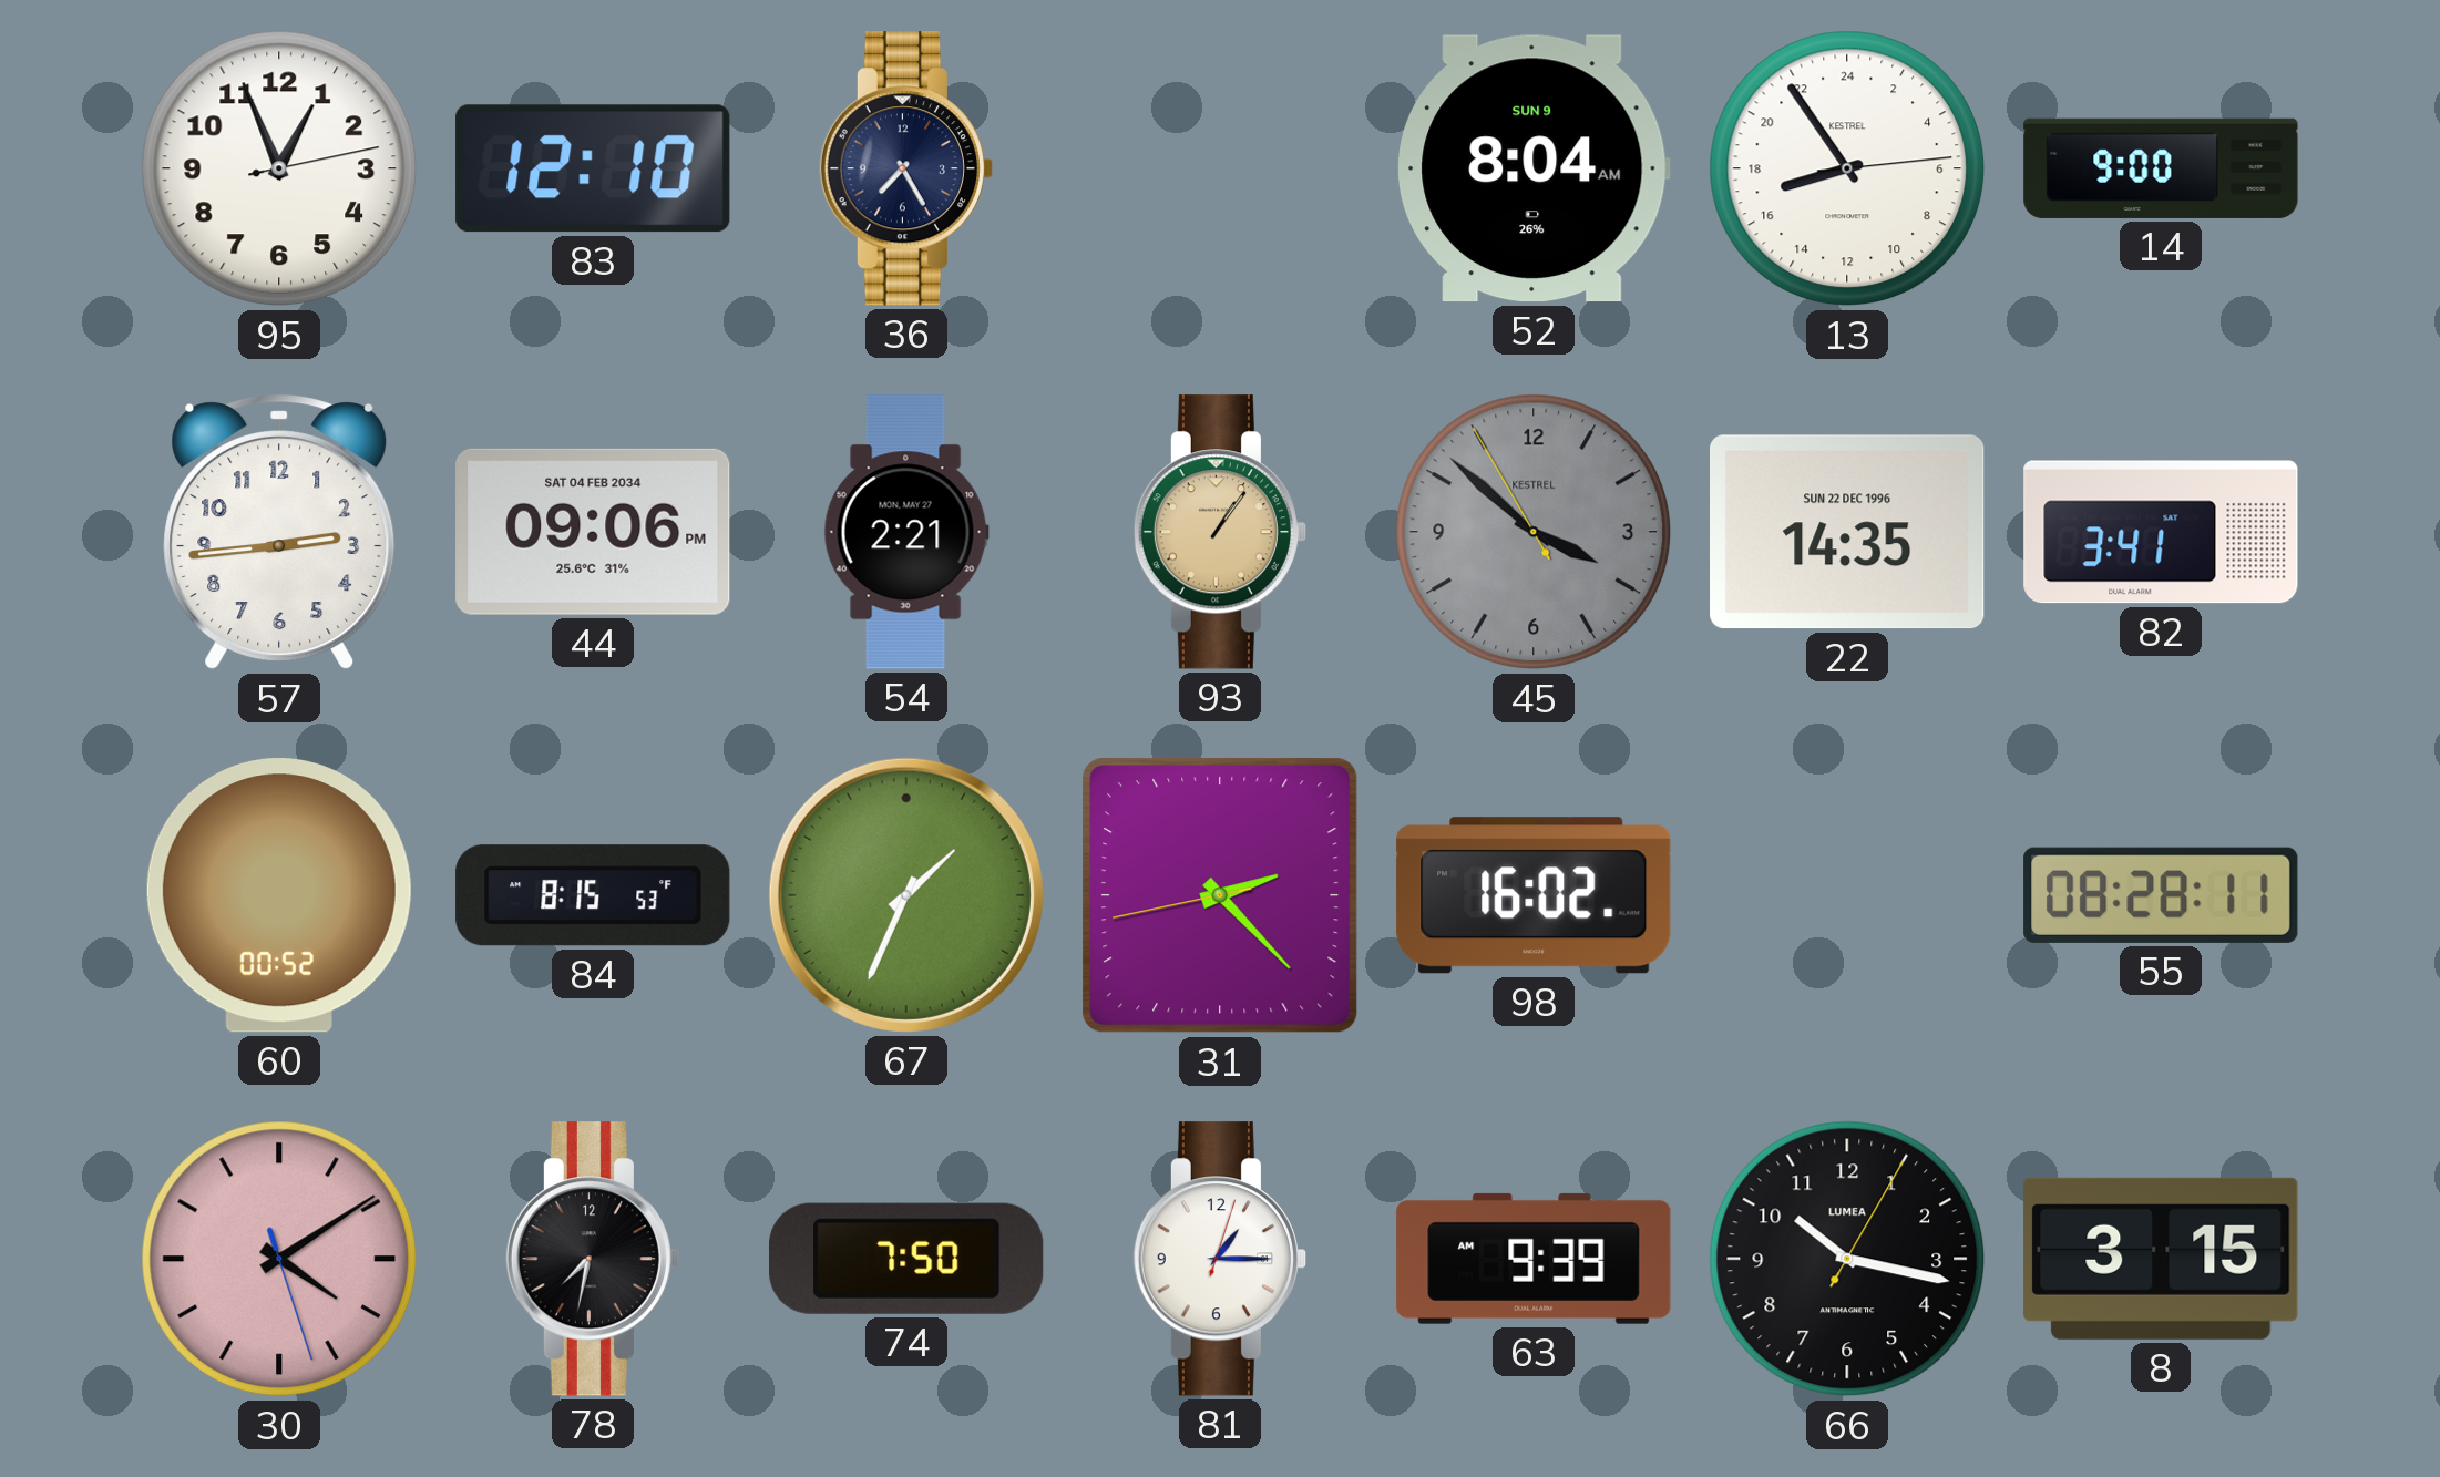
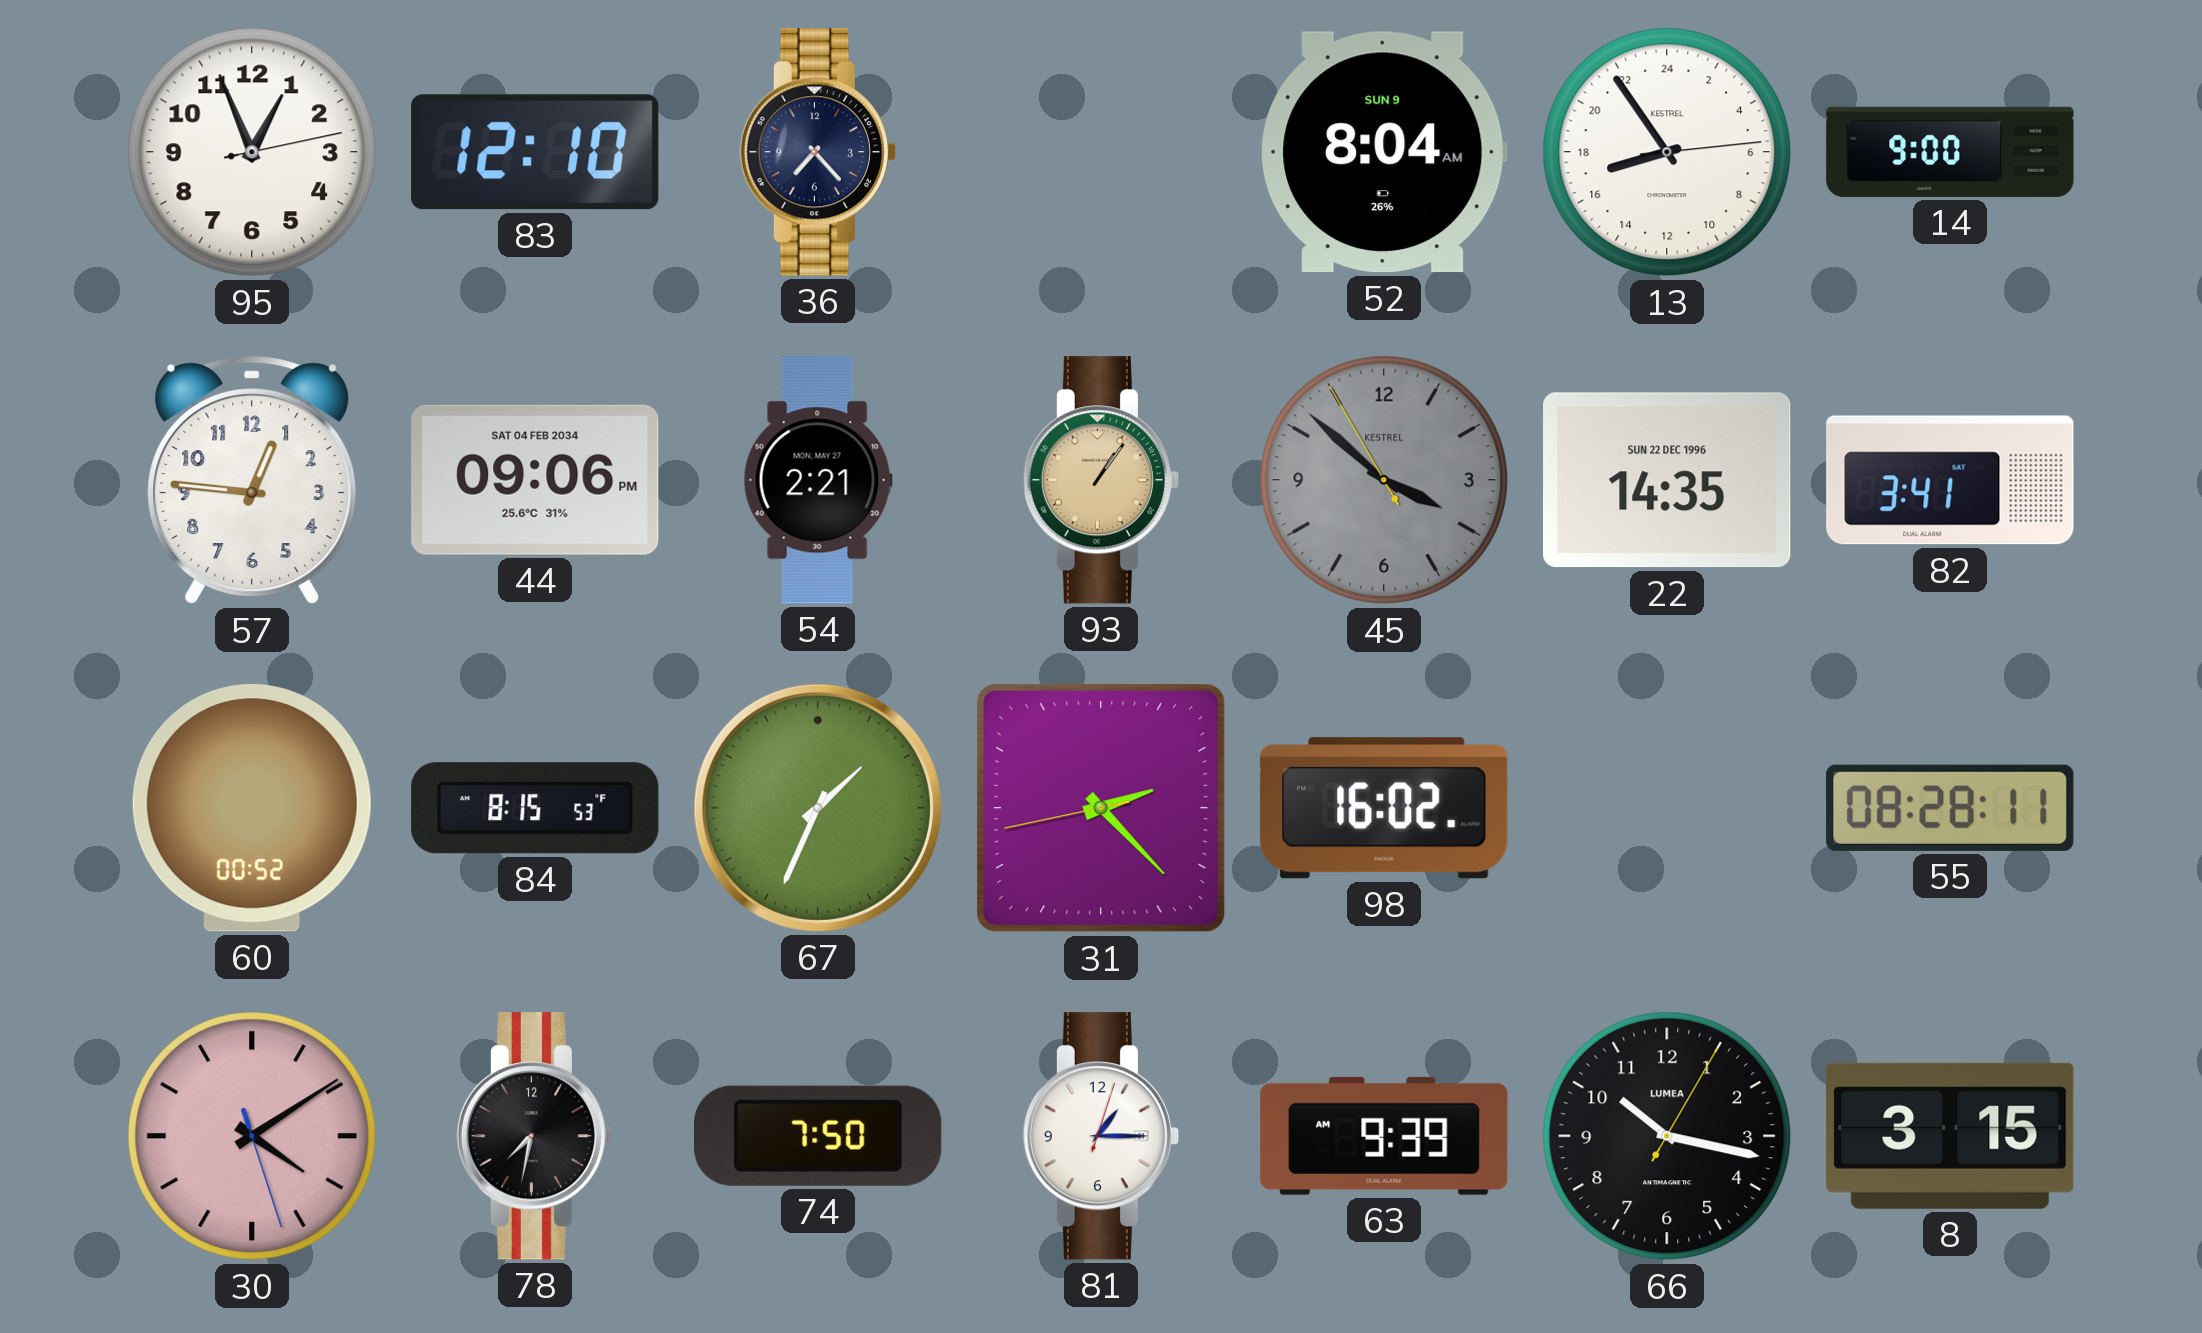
36: 7:25 -> 7:23 (818, 152)
57: 2:44 -> 12:46 (252, 480)
